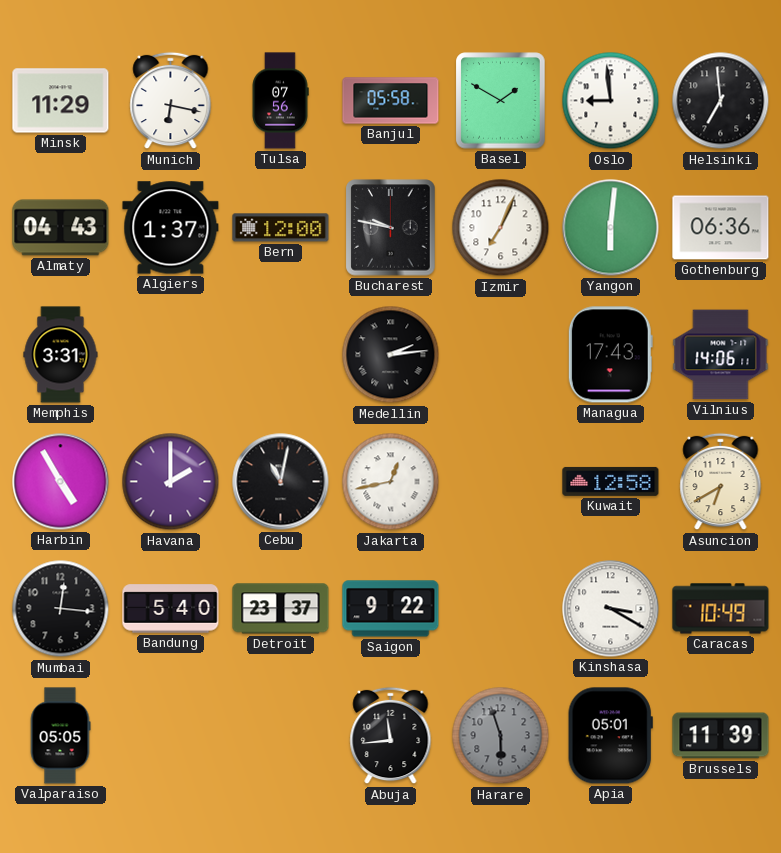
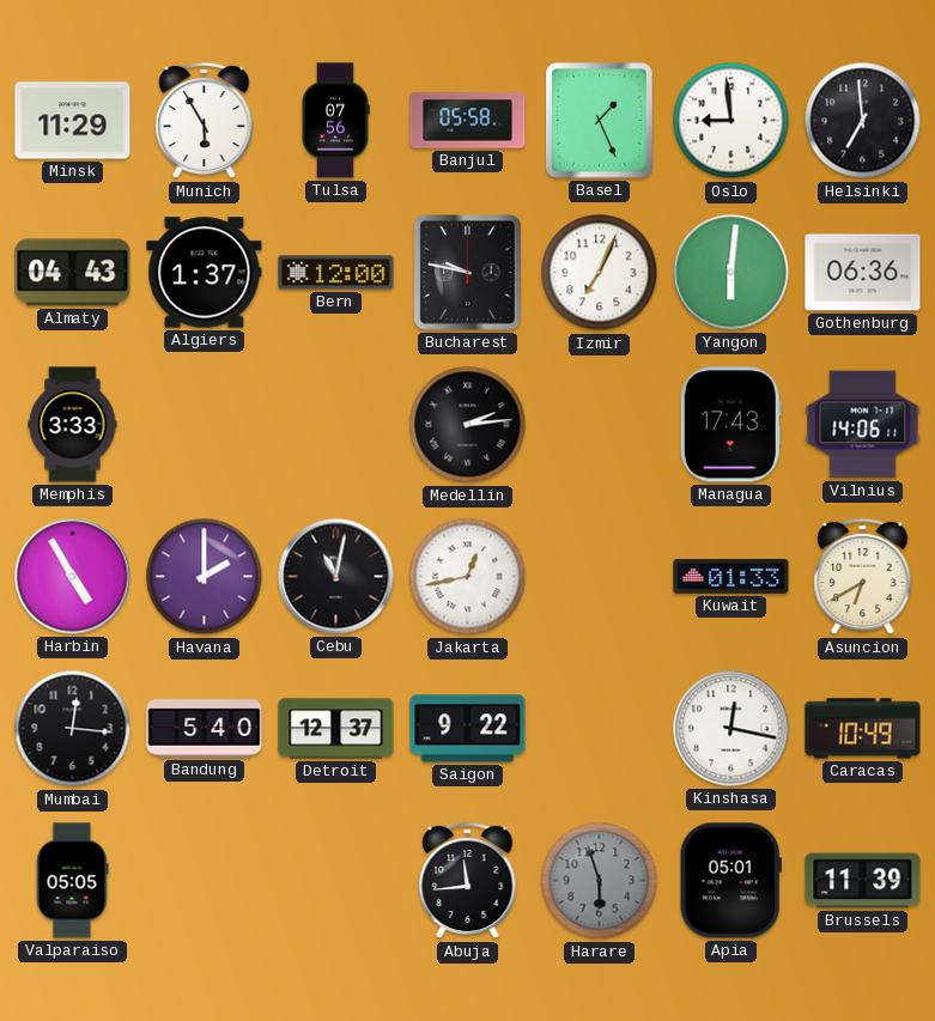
Munich: 6:17 -> 5:55 (205, 121)
Basel: 1:50 -> 1:26 (600, 121)
Memphis: 3:31 -> 3:33 (73, 425)
Kuwait: 12:58 -> 01:33 (731, 576)
Detroit: 23:37 -> 12:37 (336, 729)
Kinshasa: 3:20 -> 12:17 (731, 729)
